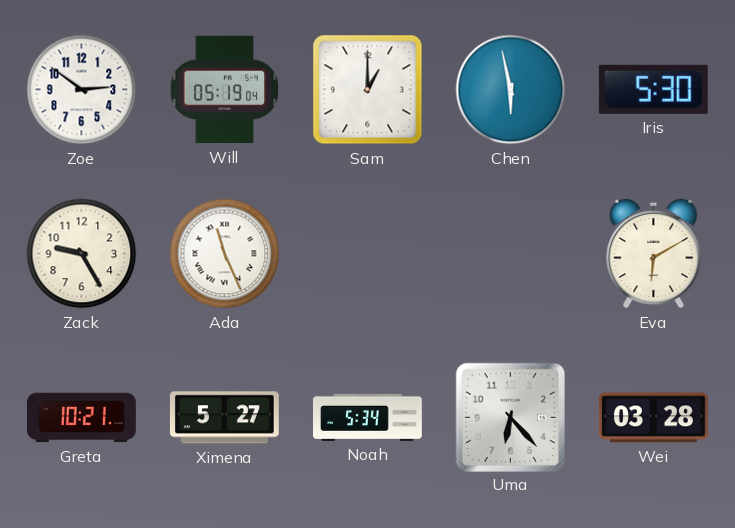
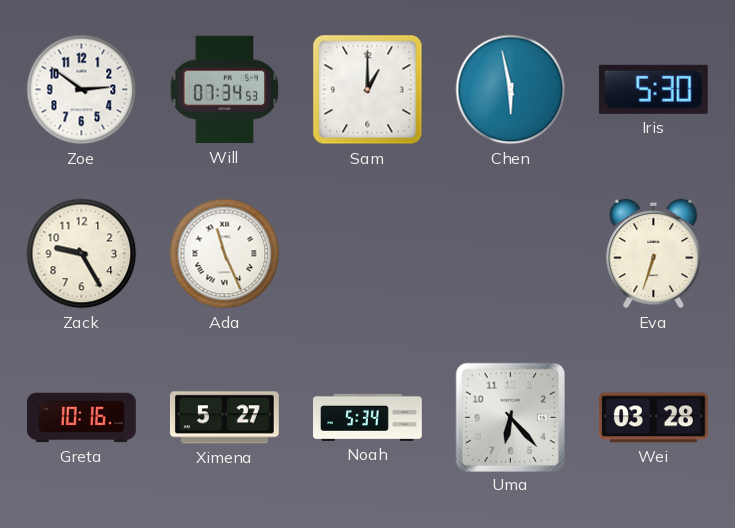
Will: 05:19 -> 07:34 (225, 90)
Eva: 6:10 -> 6:33 (654, 254)
Greta: 10:21 -> 10:16 (82, 418)
